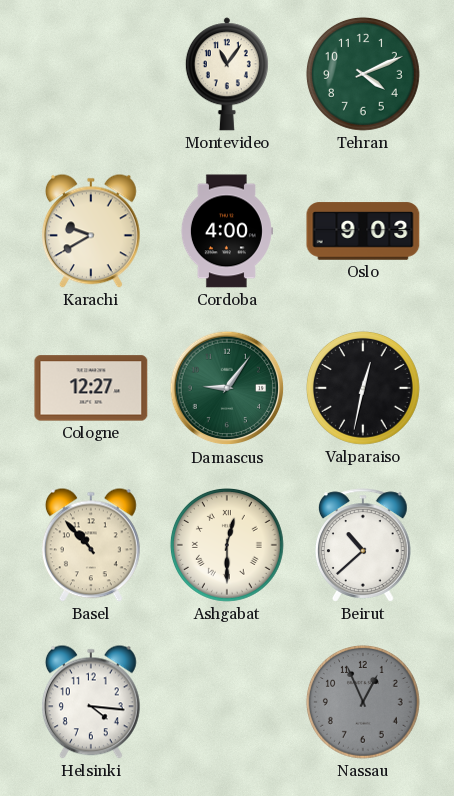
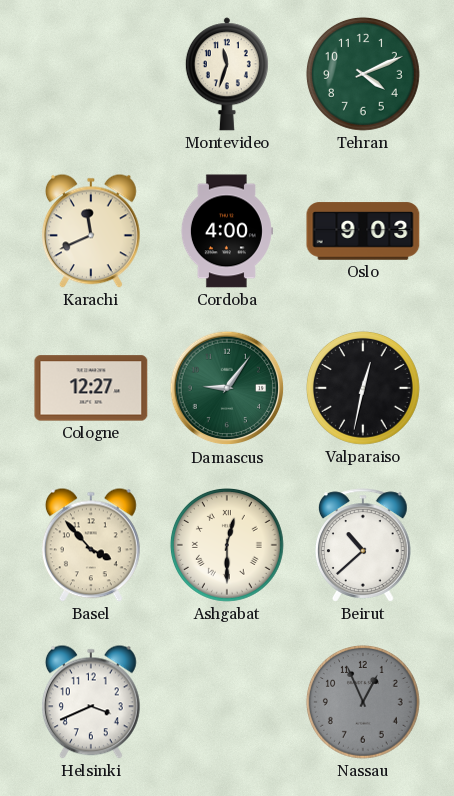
Montevideo: 11:06 -> 11:33 (227, 74)
Karachi: 9:40 -> 11:41 (91, 231)
Basel: 10:53 -> 3:53 (91, 545)
Helsinki: 4:16 -> 3:41 (91, 702)
